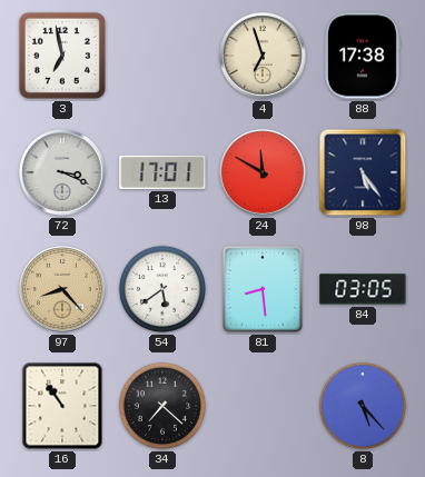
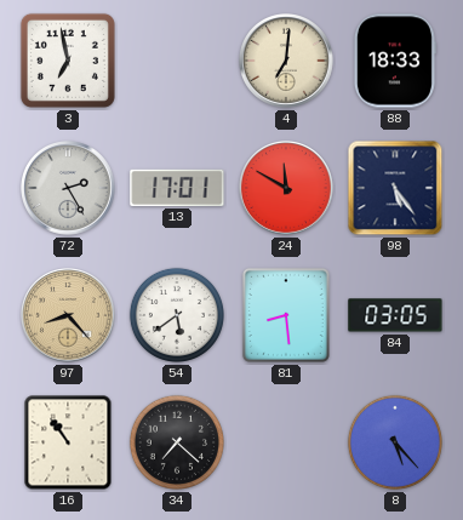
4: 6:57 -> 7:01 (287, 62)
88: 17:38 -> 18:33 (394, 61)
72: 3:19 -> 2:25 (69, 189)
